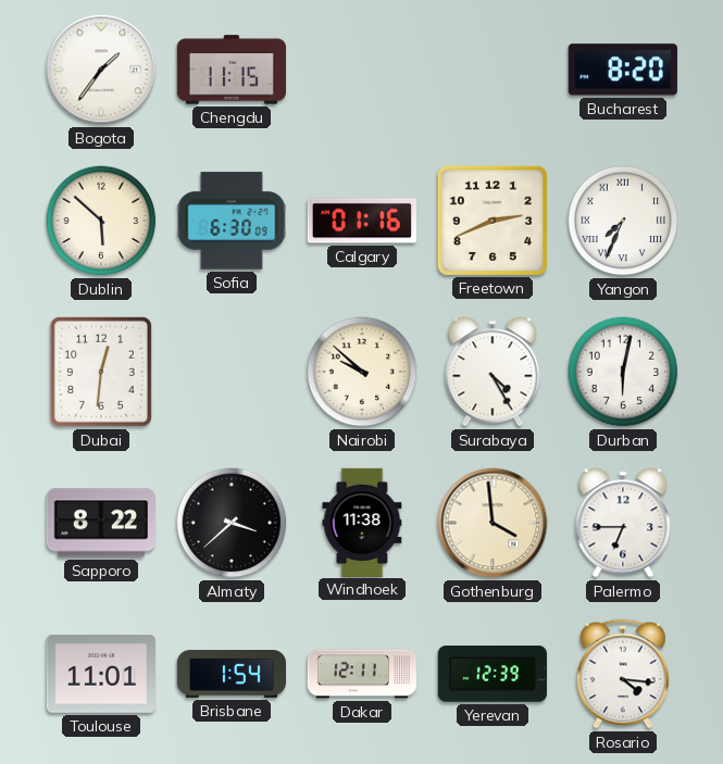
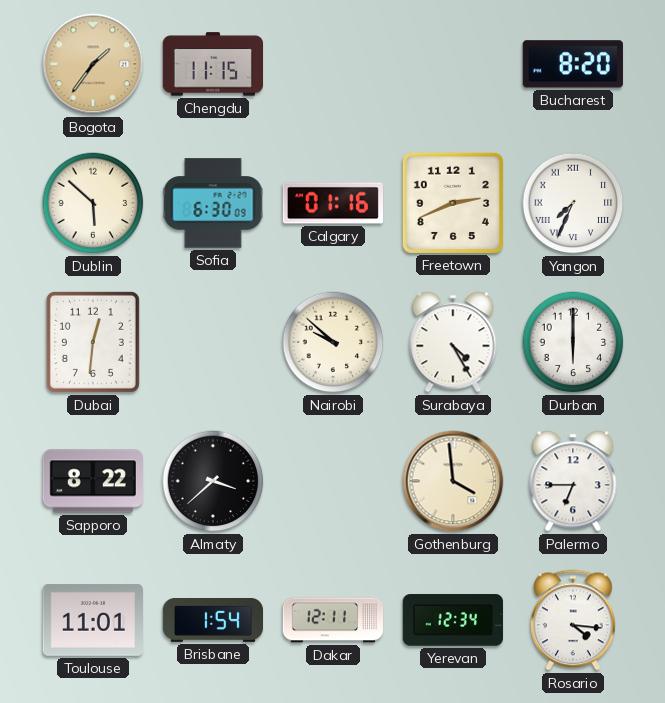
Bogota dial: white -> champagne (93, 64)
Durban: 6:02 -> 6:00 (573, 342)
Windhoek: 11:38 -> none (362, 522)
Yerevan: 12:39 -> 12:34 (453, 620)
